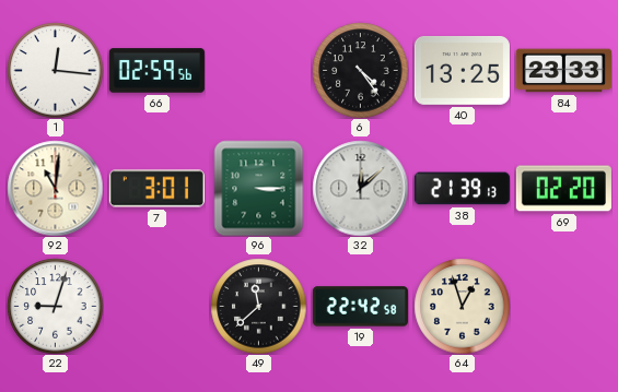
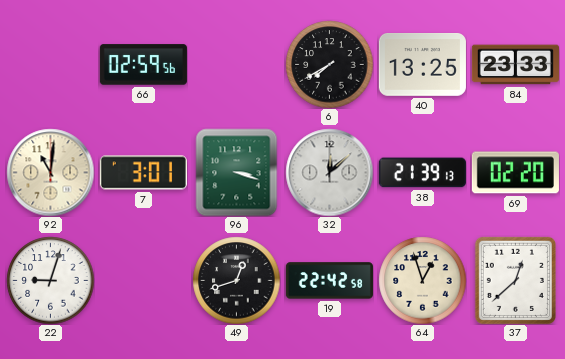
1: 12:16 -> none (55, 70)
6: 4:24 -> 7:40 (329, 64)
96: 3:15 -> 3:18 (237, 172)
49: 11:38 -> 12:42 (236, 280)
37: none -> 12:38 (515, 280)
